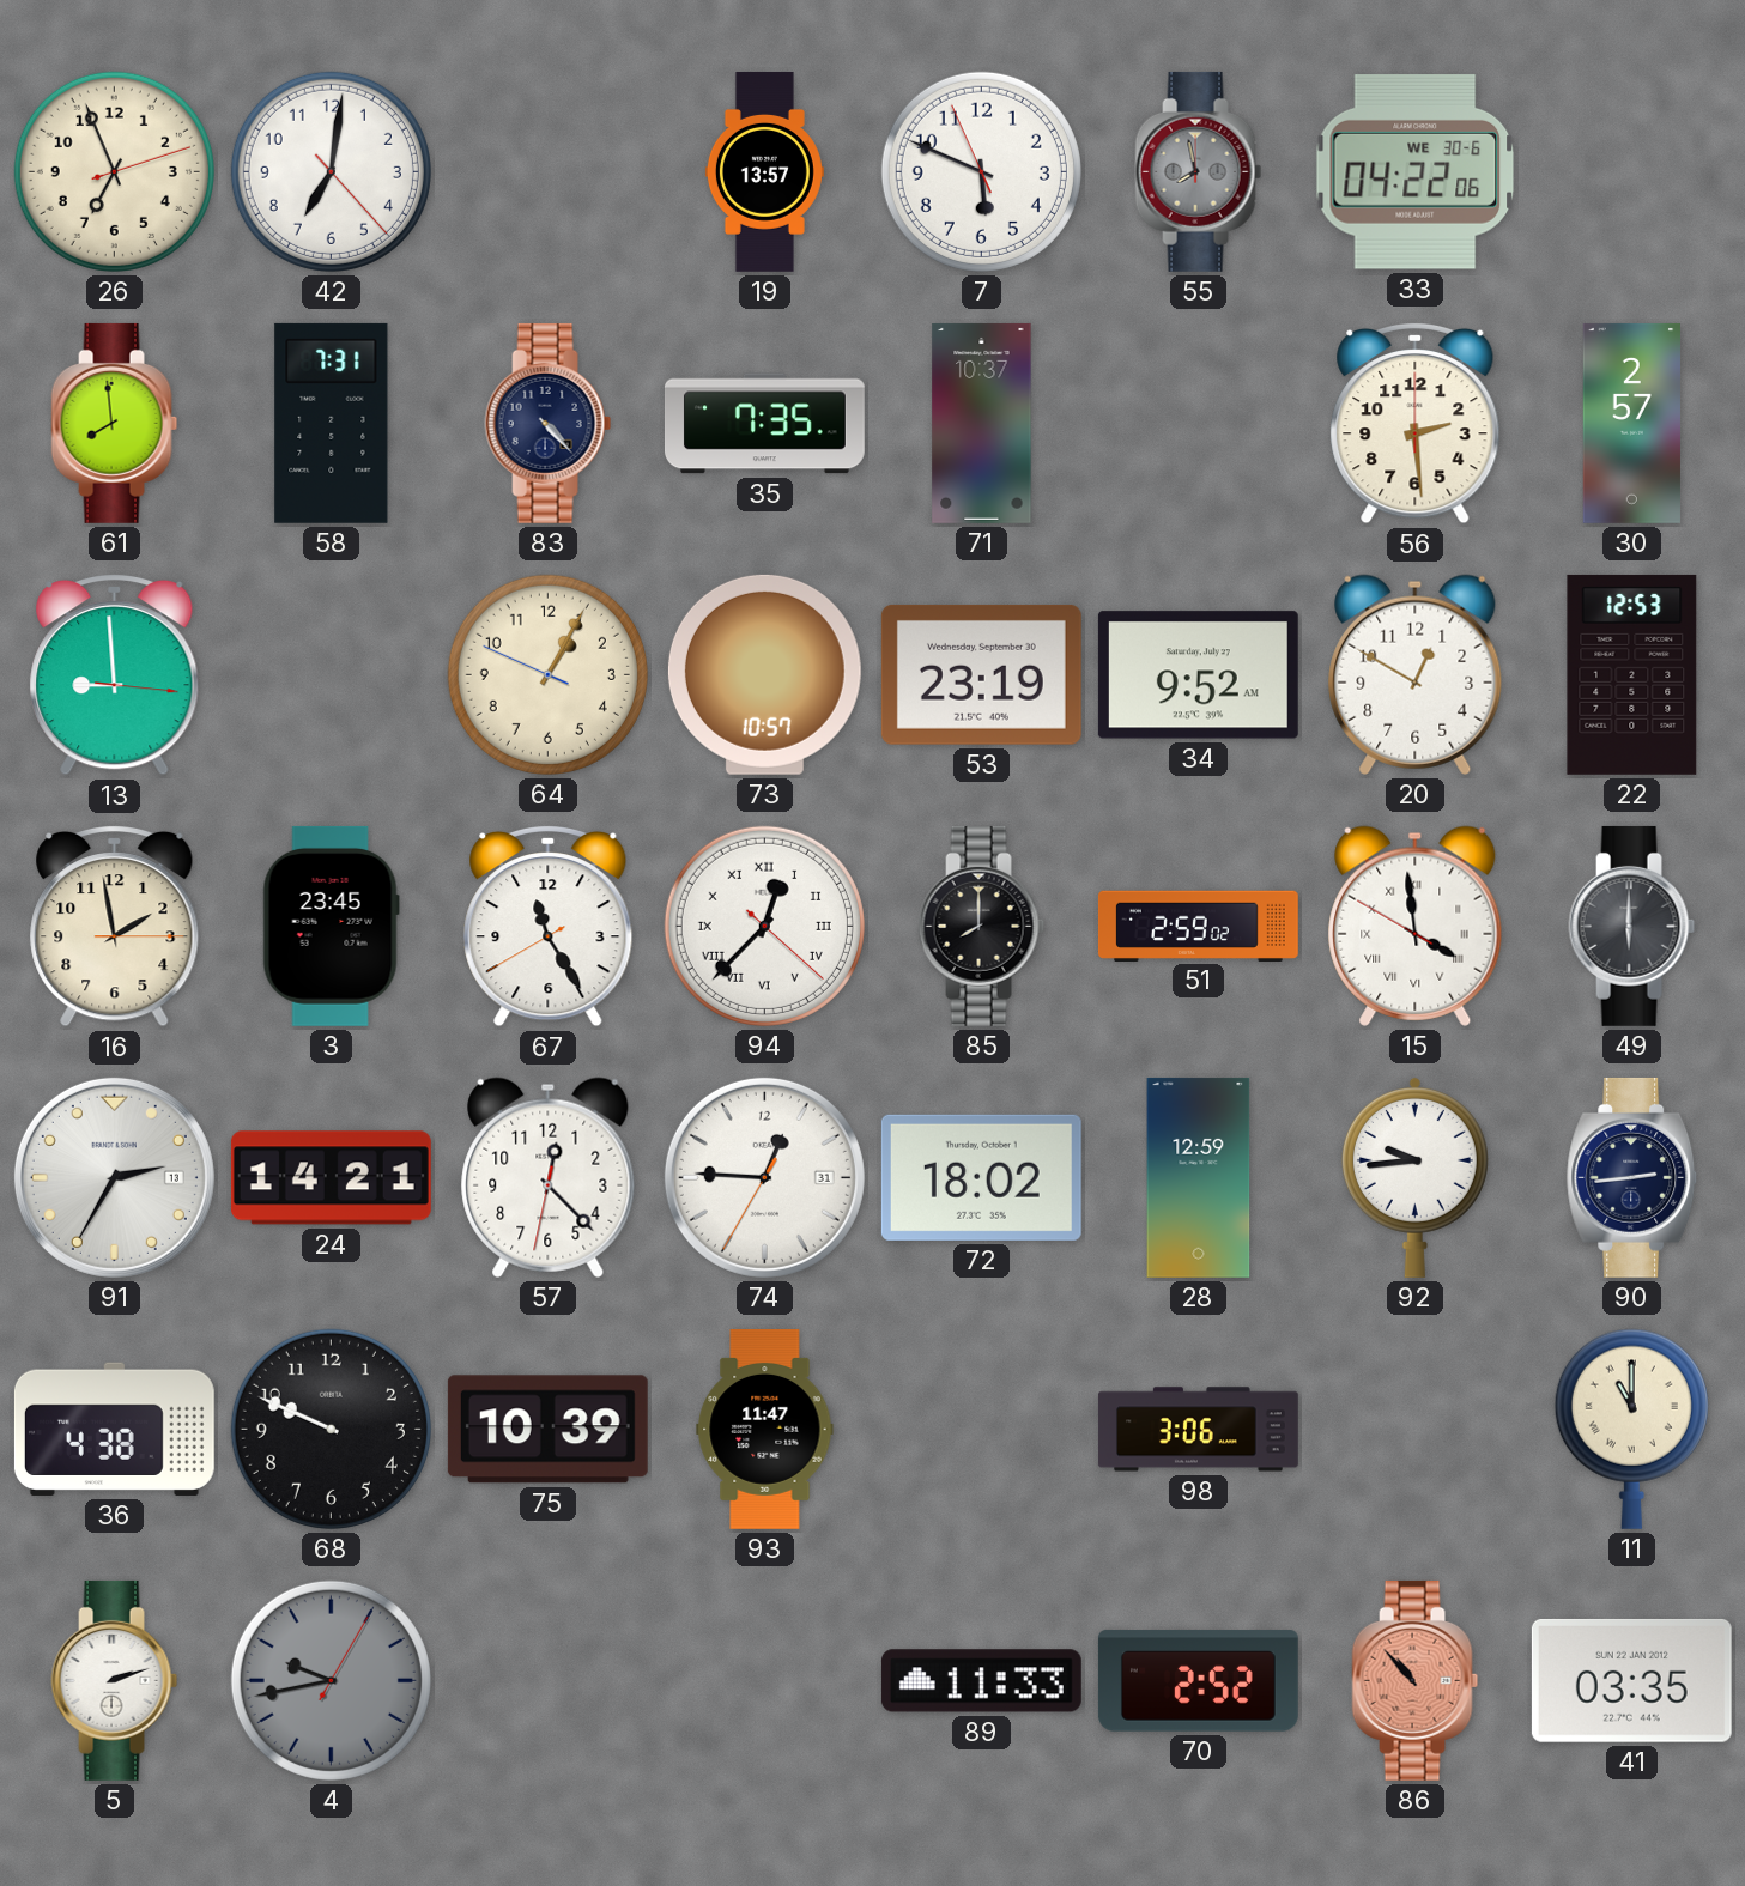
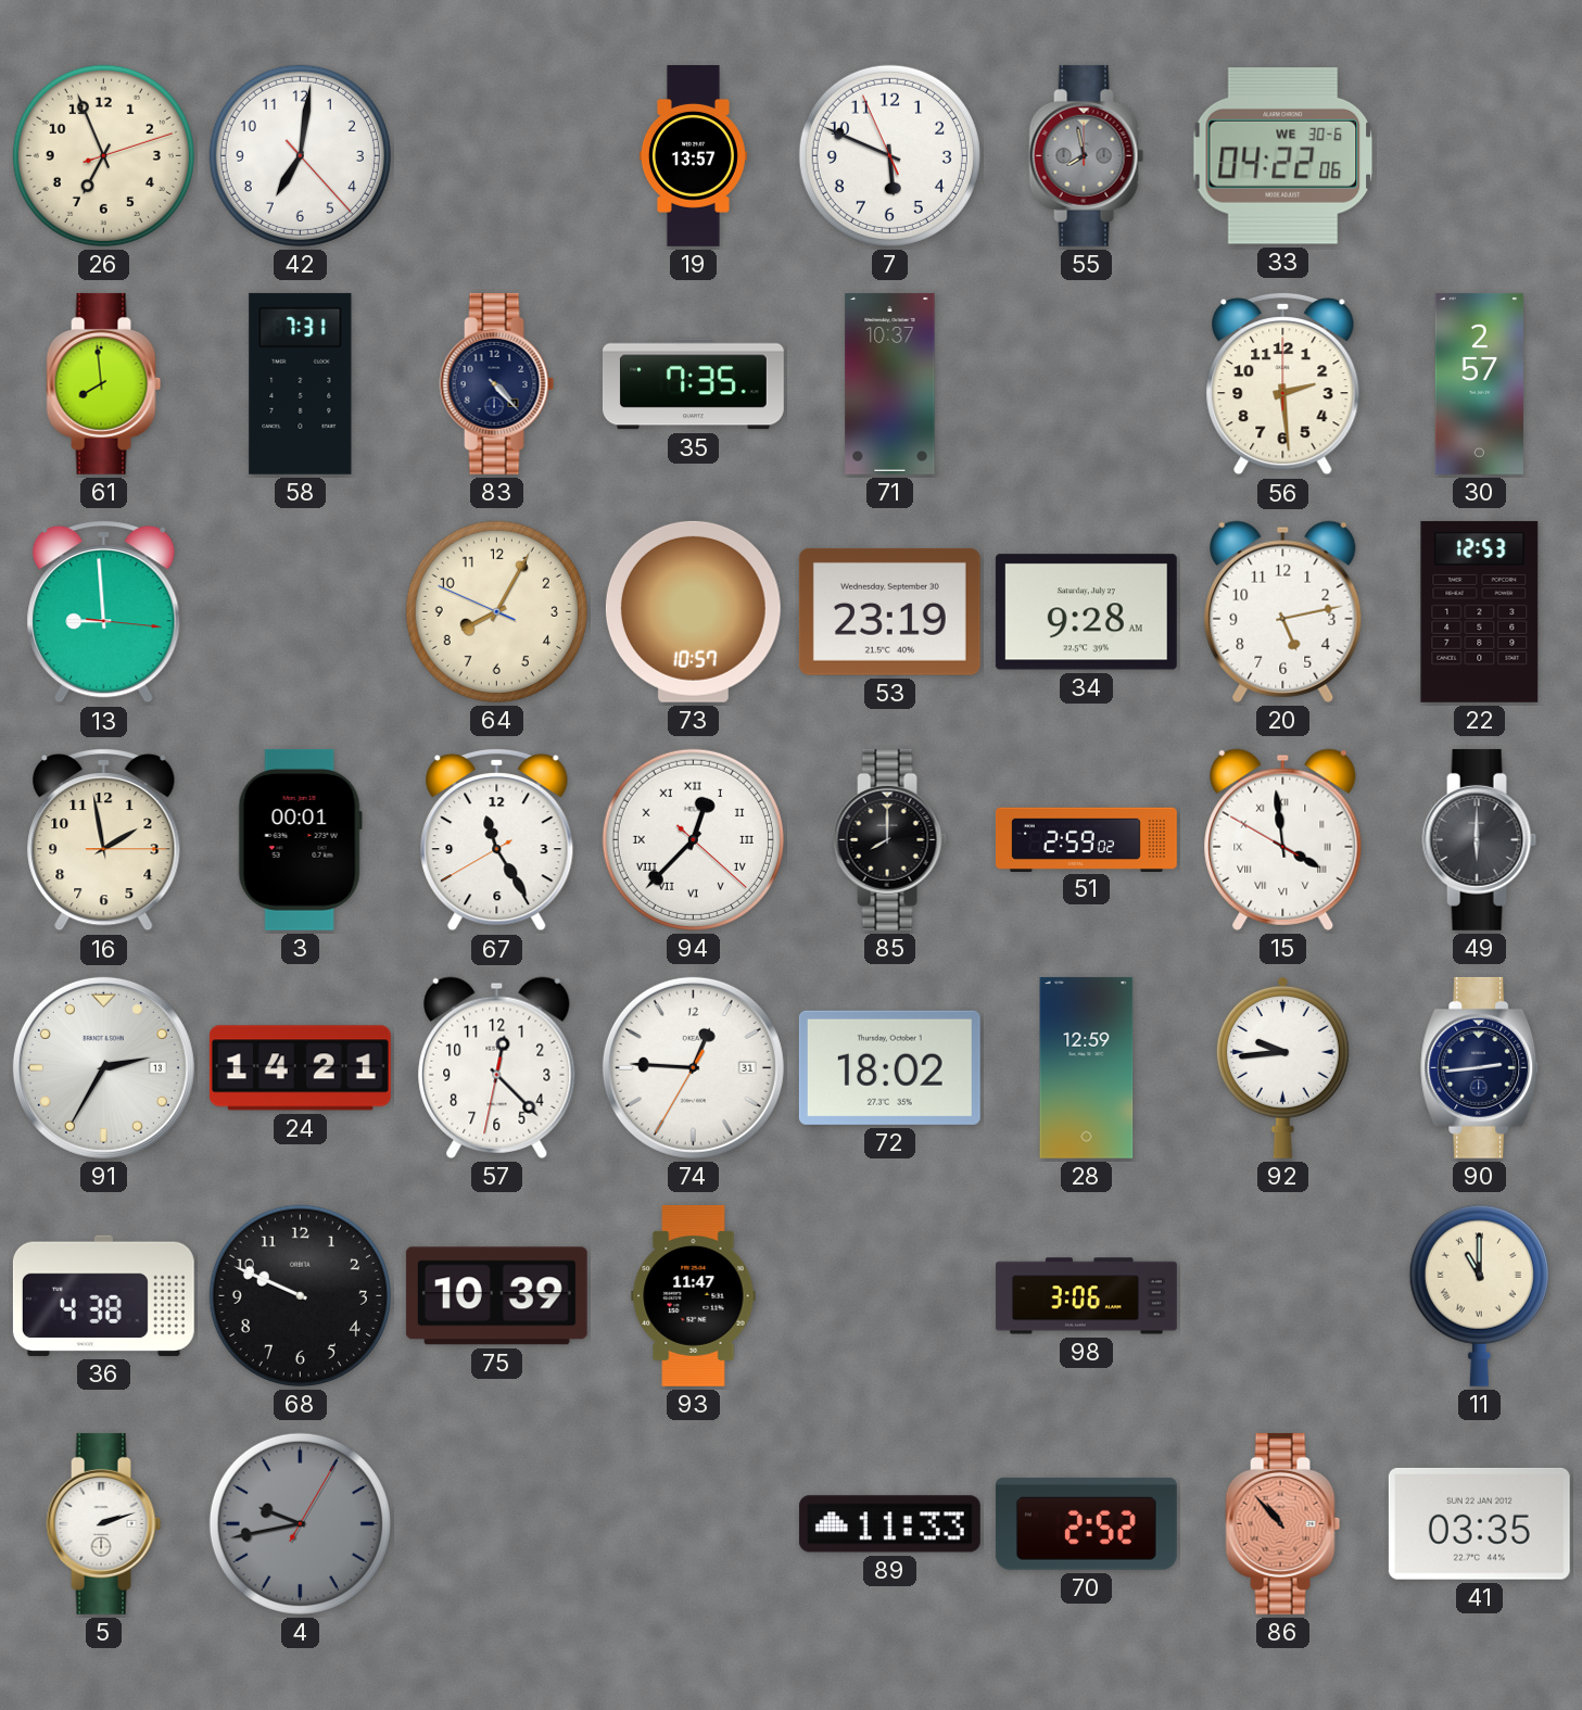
64: 1:04 -> 8:04 (496, 611)
34: 9:52 -> 9:28 (1086, 612)
20: 12:50 -> 5:13 (1283, 611)
3: 23:45 -> 00:01 (300, 839)
